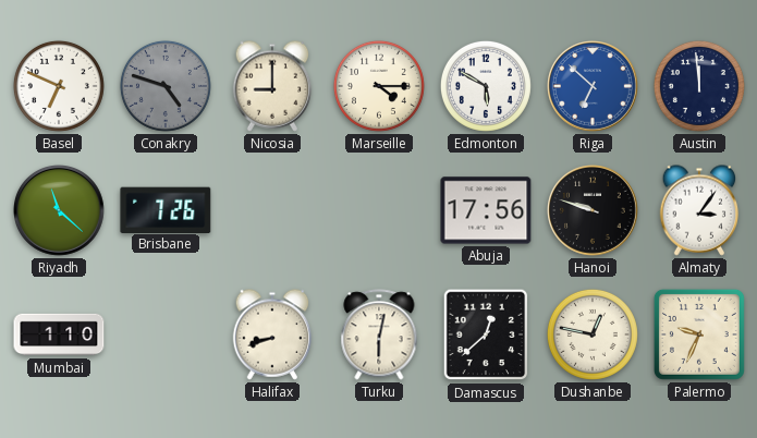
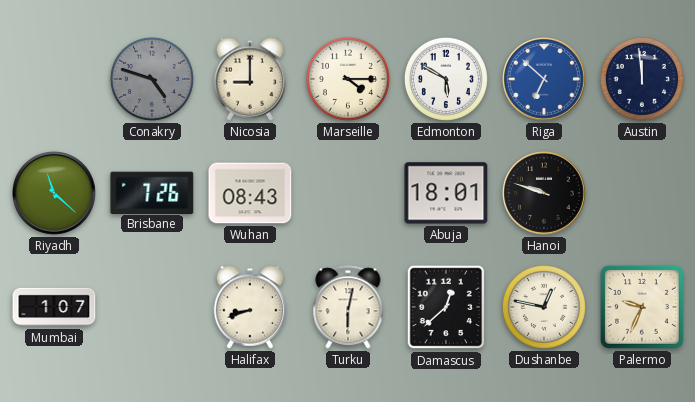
Basel: 6:49 -> none (59, 86)
Wuhan: none -> 08:43 (250, 193)
Abuja: 17:56 -> 18:01 (446, 193)
Almaty: 3:06 -> none (699, 210)
Mumbai: 1:10 -> 1:07 (54, 307)
